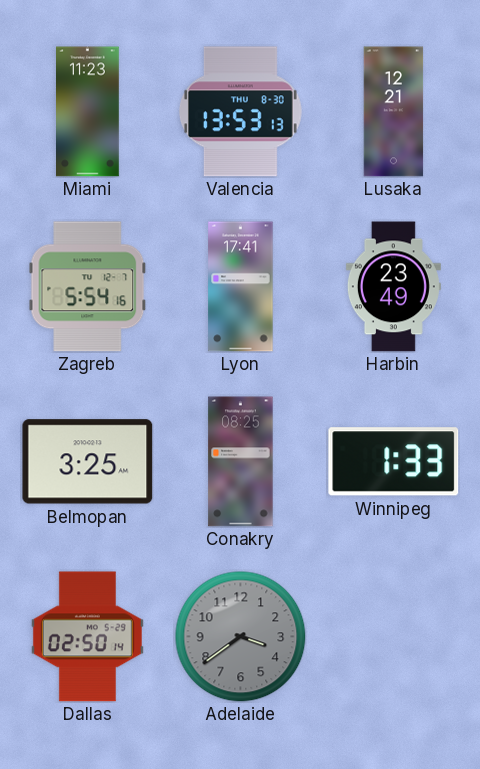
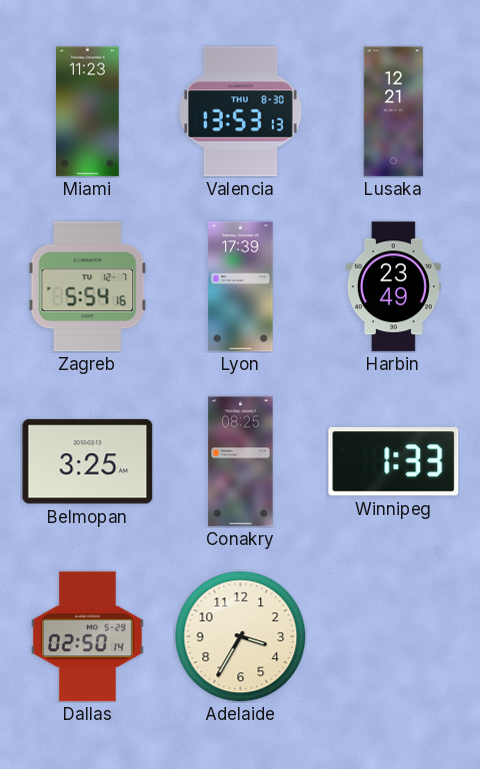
Lyon: 17:41 -> 17:39 (241, 287)
Adelaide: 3:39 -> 3:35 (241, 637)
Adelaide dial: grey -> cream (241, 637)
